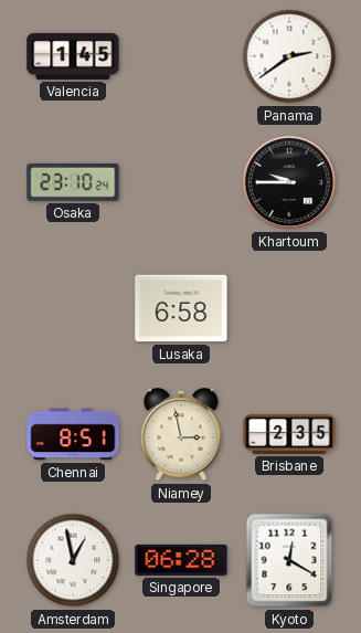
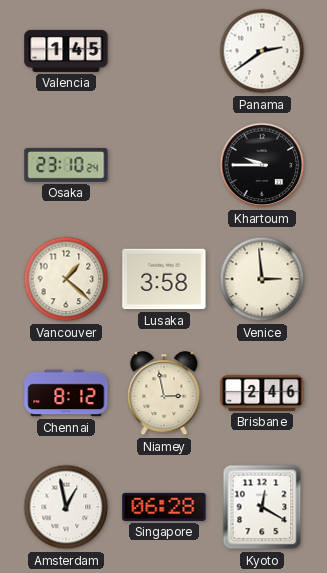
Vancouver: none -> 1:22 (66, 279)
Lusaka: 6:58 -> 3:58 (164, 279)
Venice: none -> 2:59 (262, 279)
Chennai: 8:51 -> 8:12 (66, 393)
Brisbane: 2:35 -> 2:46 (262, 393)
